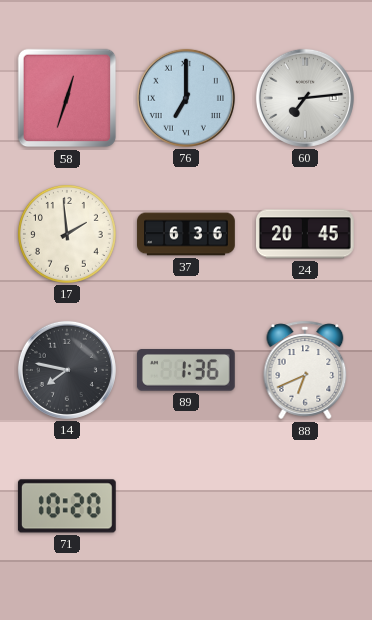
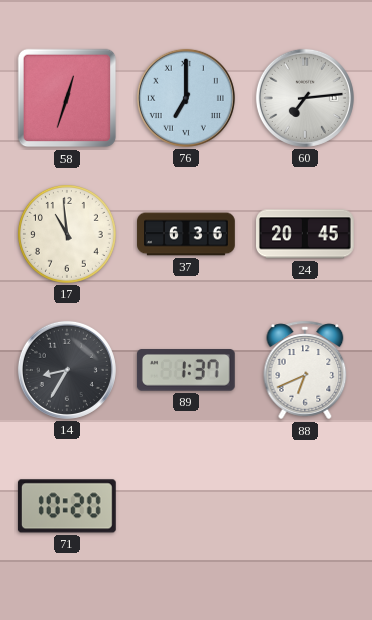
17: 1:59 -> 10:59 (67, 234)
14: 7:47 -> 8:35 (67, 370)
89: 1:36 -> 1:37 (186, 370)
